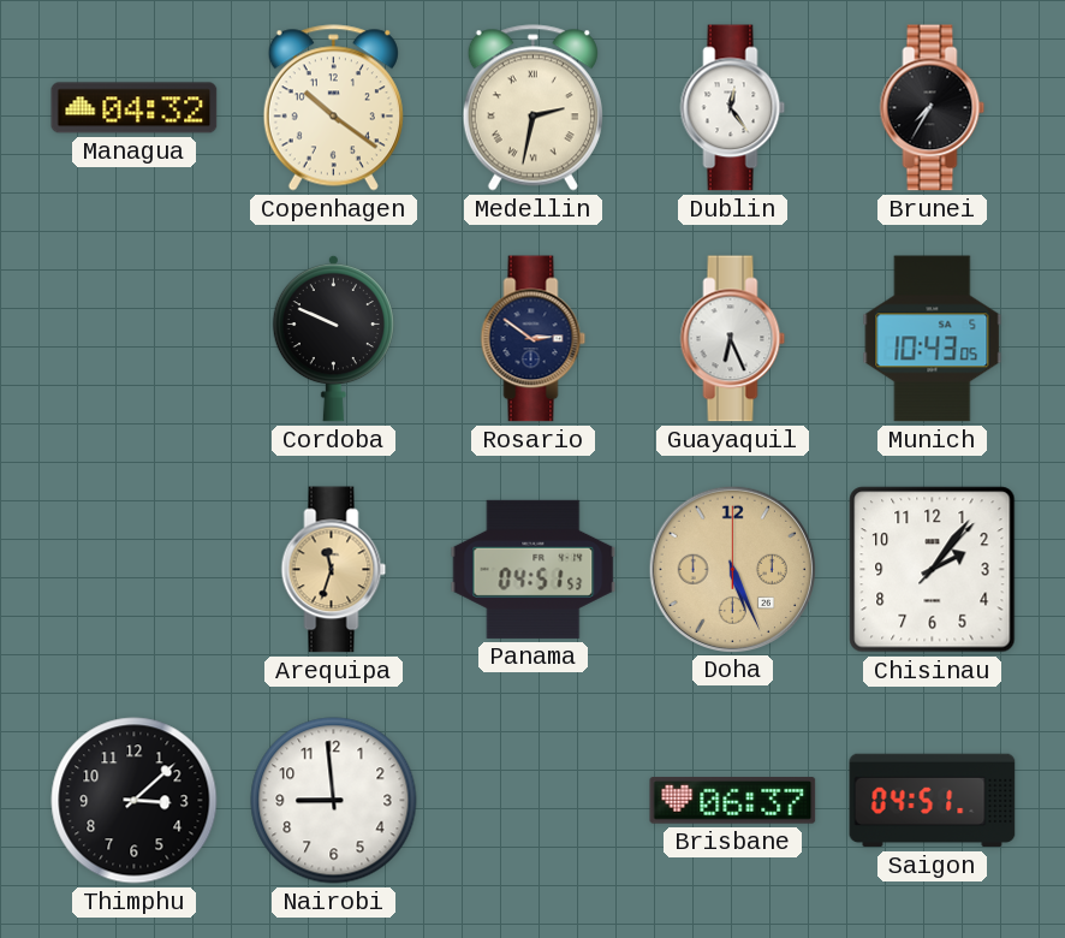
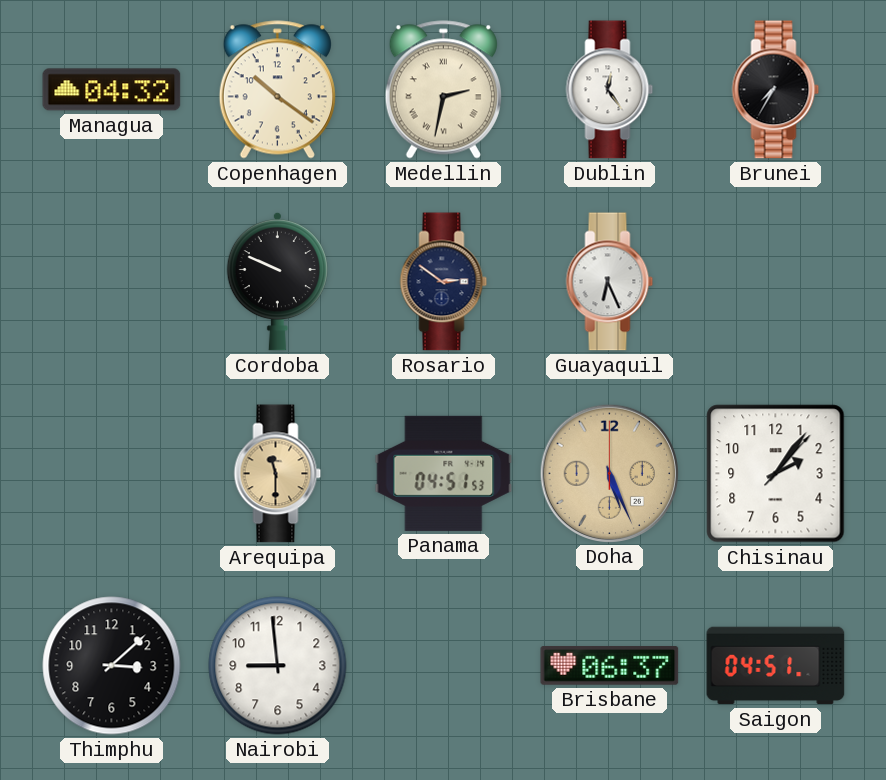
Munich: 10:43 -> none (933, 339)
Arequipa: 11:33 -> 11:30 (278, 474)
